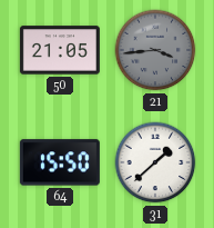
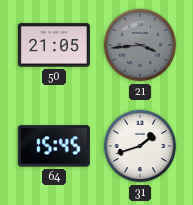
64: 15:50 -> 15:45 (54, 146)
31: 1:38 -> 1:42 (140, 146)
